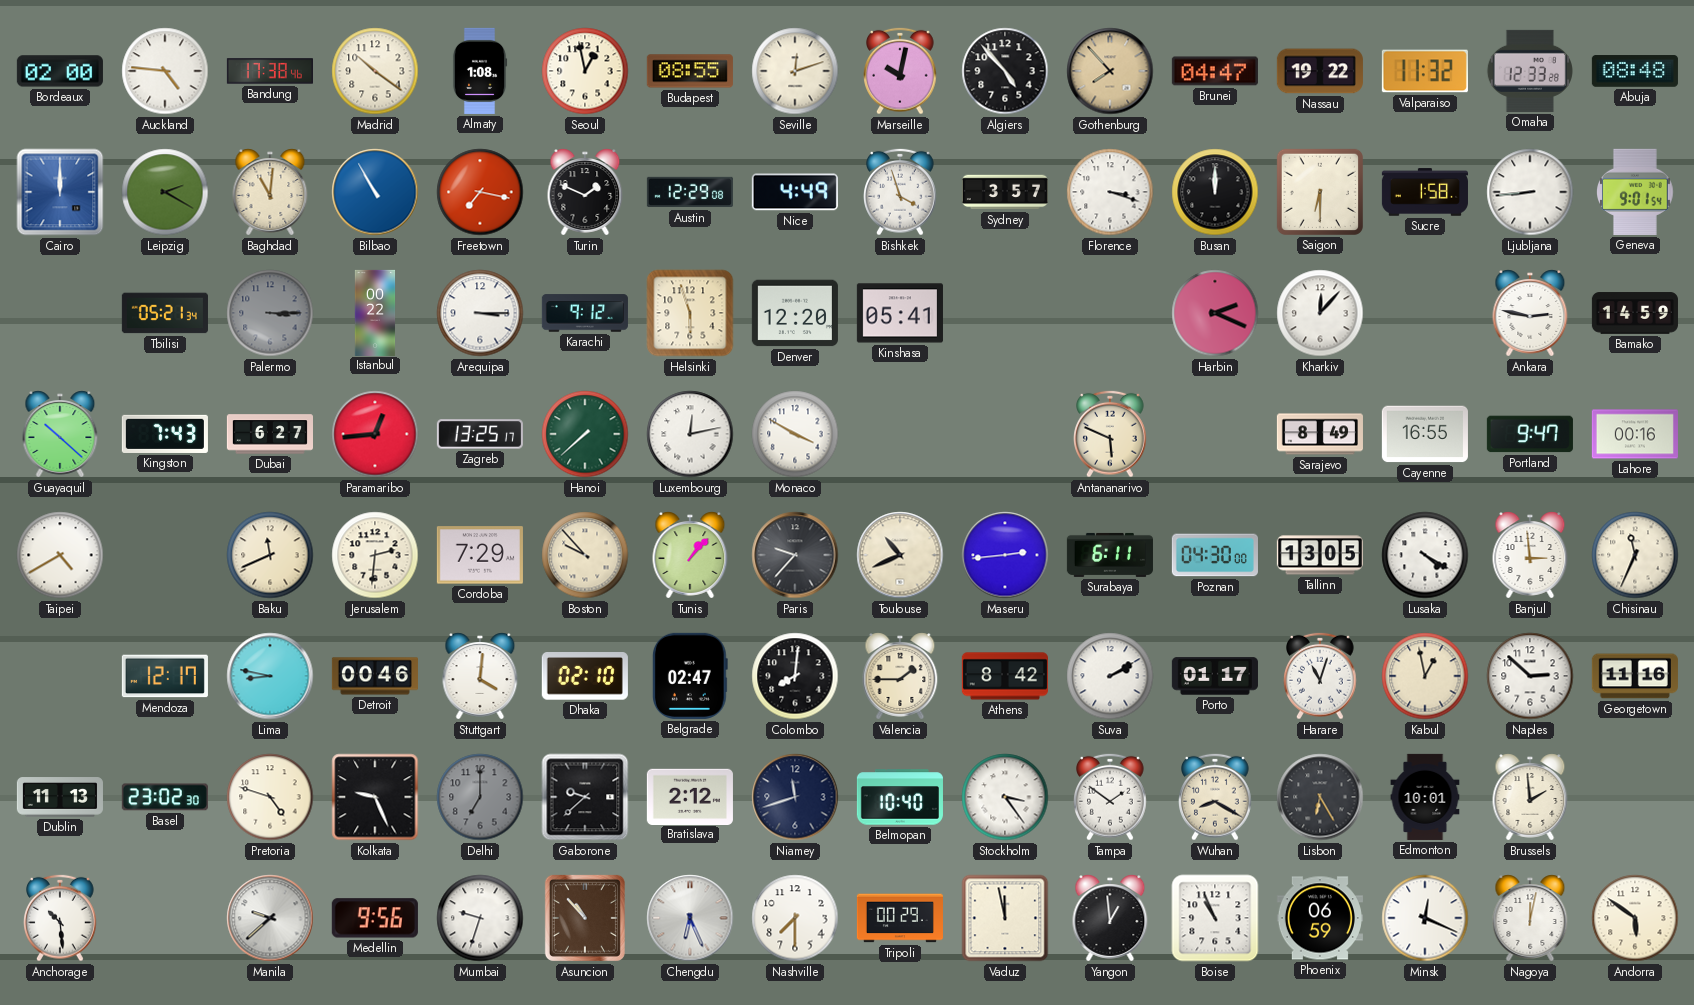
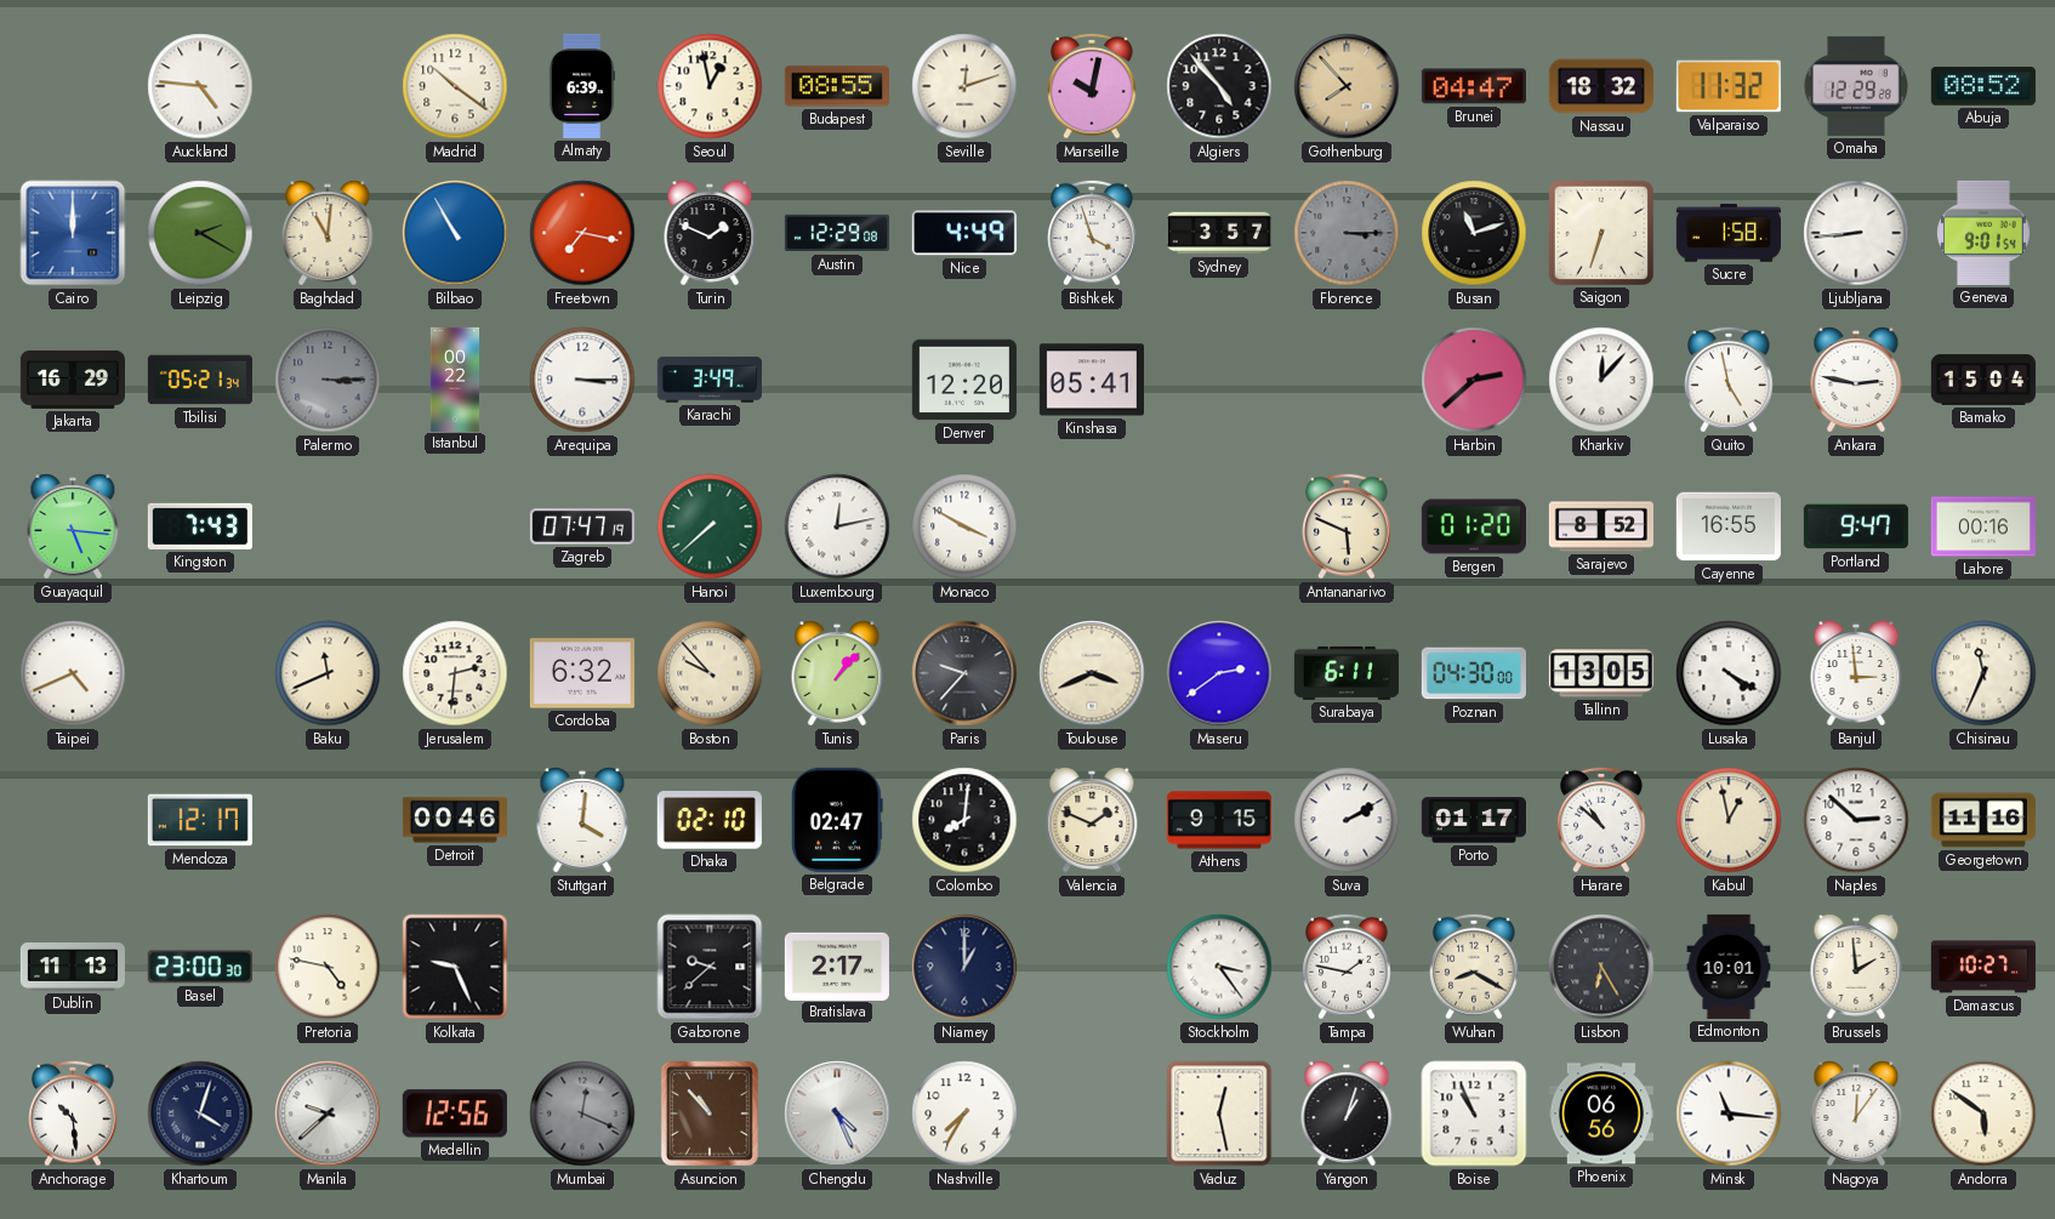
Bordeaux: 02:00 -> none (60, 71)
Bandung: 17:38 -> none (270, 71)
Almaty: 1:08 -> 6:39 (582, 86)
Nassau: 19:22 -> 18:32 (1601, 86)
Omaha: 12:33 -> 12:29 (1856, 86)
Abuja: 08:48 -> 08:52 (1983, 86)
Florence: 3:18 -> 3:15 (1347, 233)
Florence dial: white -> grey (1347, 233)
Busan: 12:00 -> 11:12 (1474, 233)
Saigon: 6:30 -> 6:33 (1601, 233)
Jakarta: none -> 16:29 (73, 380)
Karachi: 9:12 -> 3:49 (710, 380)
Helsinki: 5:57 -> none (690, 313)
Harbin: 2:19 -> 2:38 (1474, 380)
Quito: none -> 4:58 (1730, 380)
Bamako: 14:59 -> 15:04 (1983, 380)
Guayaquil: 10:22 -> 5:16 (73, 526)
Dubai: 6:27 -> none (269, 434)
Paramaribo: 12:44 -> none (375, 434)
Zagreb: 13:25 -> 07:47 (582, 526)
Bergen: none -> 01:20 (1474, 526)
Sarajevo: 8:49 -> 8:52 (1601, 526)
Taipei: 4:40 -> 4:41 (73, 673)
Cordoba: 7:29 -> 6:32 (582, 673)
Toulouse: 10:41 -> 3:41 (1092, 673)
Maseru: 2:44 -> 2:39 (1219, 673)
Lima: 8:47 -> none (270, 676)
Valencia: 1:45 -> 1:49 (1092, 820)
Athens: 8:42 -> 9:15 (1219, 820)
Harare: 11:03 -> 10:52 (1603, 820)
Basel: 23:02 -> 23:00 (200, 967)
Pretoria: 4:48 -> 4:47 (328, 967)
Delhi: 7:00 -> none (480, 797)
Bratislava: 2:12 -> 2:17 (837, 965)
Niamey: 11:42 -> 1:00 (964, 967)
Belmopan: 10:40 -> none (900, 797)
Tampa: 1:51 -> 1:47 (1348, 967)
Damascus: none -> 10:27 (1983, 967)
Khartoum: none -> 4:03 (200, 1113)
Medellin: 9:56 -> 12:56 (455, 1113)
Mumbai: 9:33 -> 12:19 (582, 1113)
Mumbai dial: white -> grey (582, 1113)
Chengdu: 6:26 -> 4:26 (837, 1113)
Nashville: 7:30 -> 7:35 (964, 1113)
Tripoli: 00:29 -> none (900, 918)
Vaduz: 11:58 -> 12:28 (1219, 1113)
Yangon: 12:59 -> 1:03 (1347, 1113)
Phoenix: 06:59 -> 06:56 (1601, 1113)
Minsk: 12:19 -> 11:16 (1729, 1113)
Nagoya: 12:02 -> 12:06 (1856, 1113)
